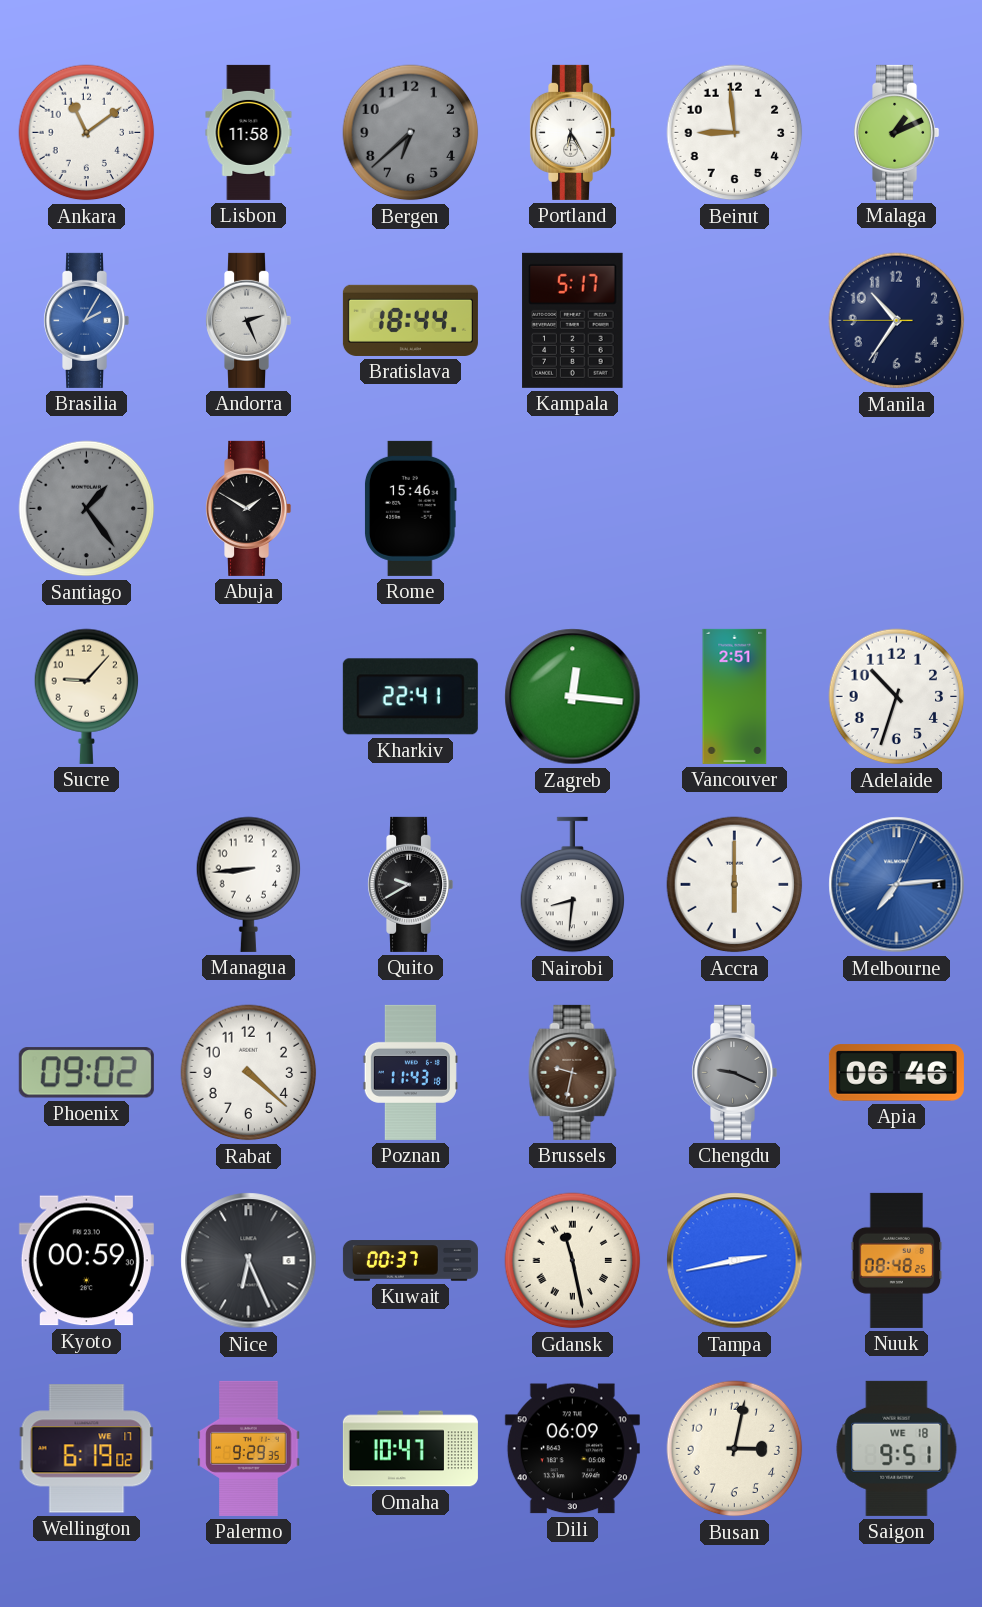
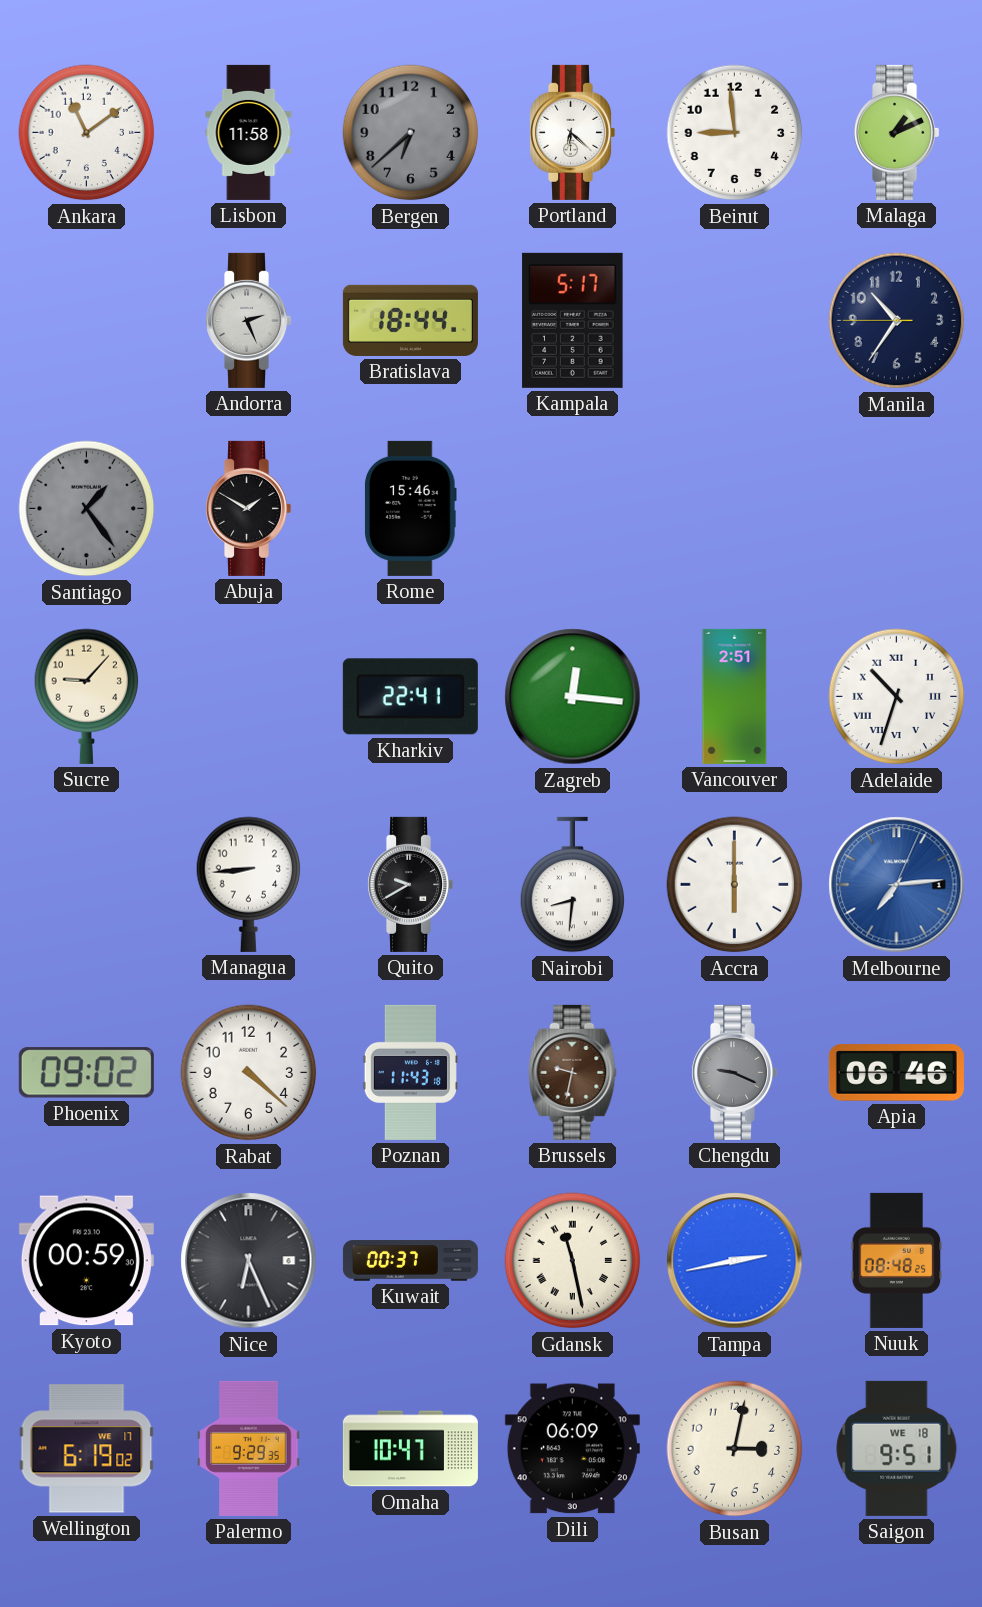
Portland: 6:25 -> 6:22 (573, 132)
Brasilia: 2:05 -> none (87, 320)
Adelaide numerals: Arabic -> Roman (897, 697)
